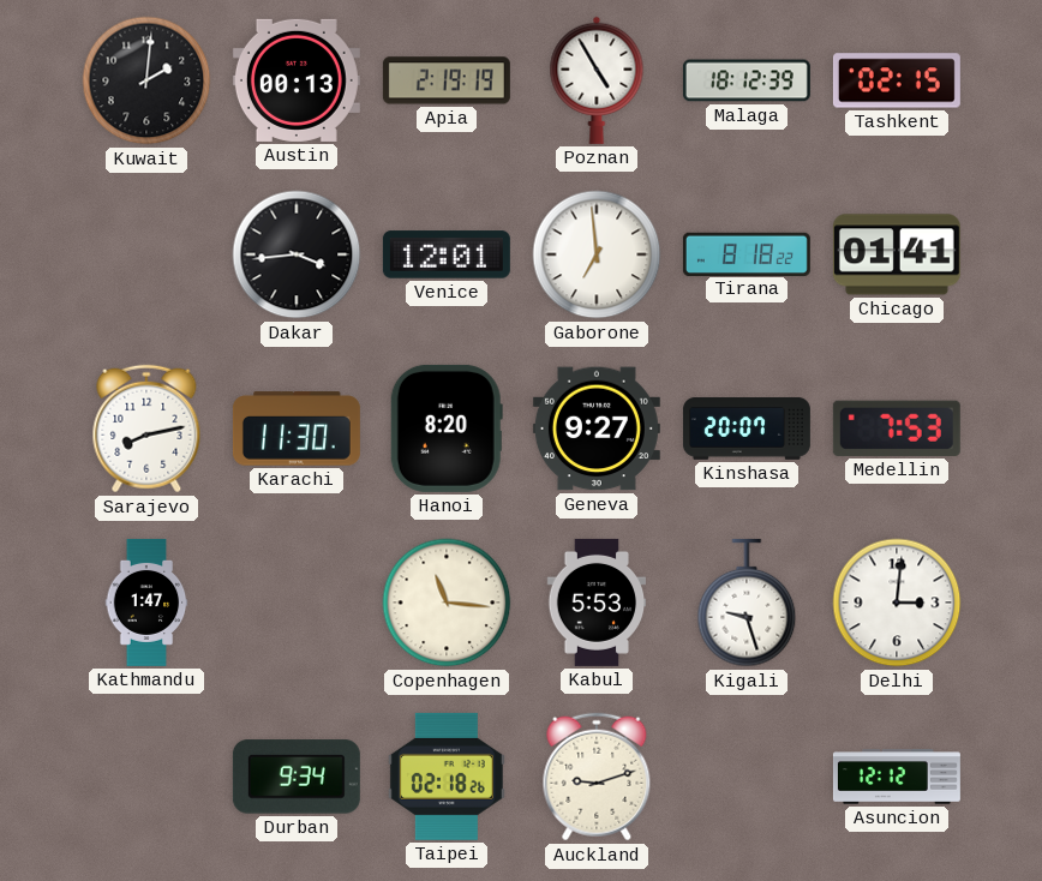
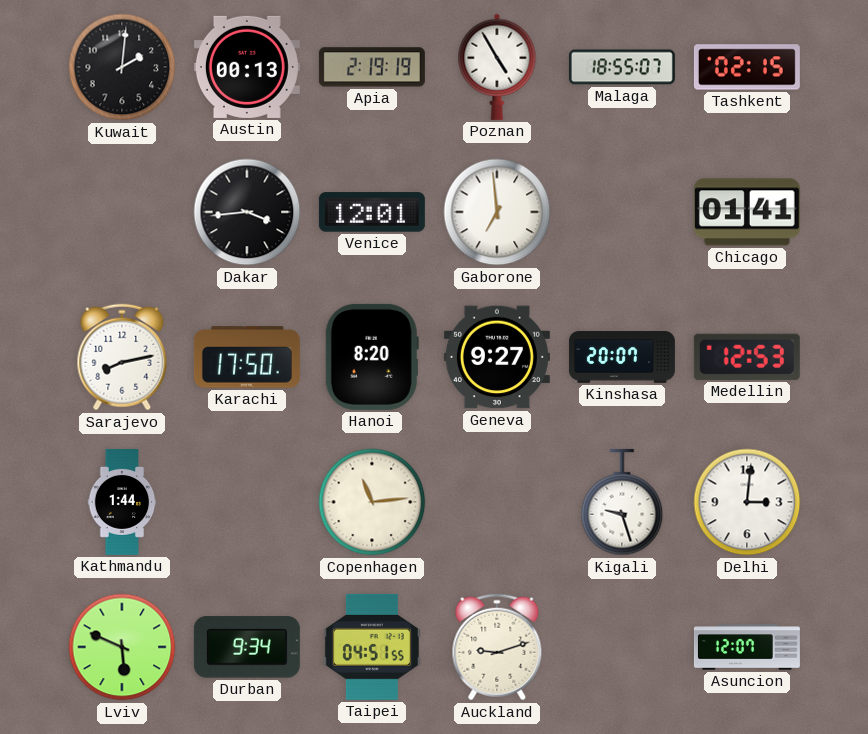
Malaga: 18:12 -> 18:55 (622, 67)
Tirana: 8:18 -> none (747, 253)
Karachi: 11:30 -> 17:50 (247, 357)
Medellin: 7:53 -> 12:53 (747, 357)
Kathmandu: 1:47 -> 1:44 (122, 502)
Copenhagen: 11:16 -> 11:14 (372, 502)
Kabul: 5:53 -> none (597, 603)
Lviv: none -> 5:49 (122, 647)
Taipei: 02:18 -> 04:51 (372, 647)
Asuncion: 12:12 -> 12:07 (747, 647)
